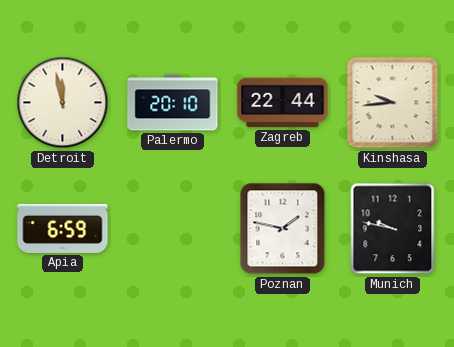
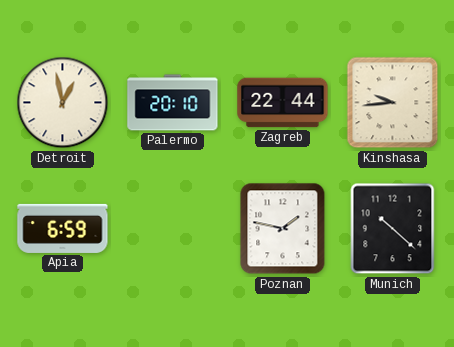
Detroit: 11:58 -> 12:58 (63, 103)
Munich: 9:47 -> 10:22 (393, 229)
